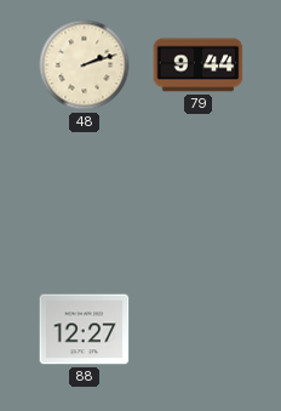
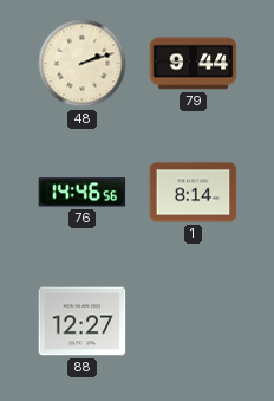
76: none -> 14:46 (83, 193)
1: none -> 8:14 (194, 193)
